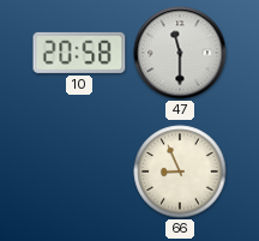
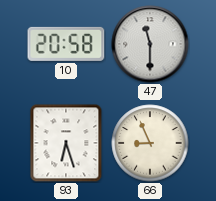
93: none -> 6:27 (66, 143)
